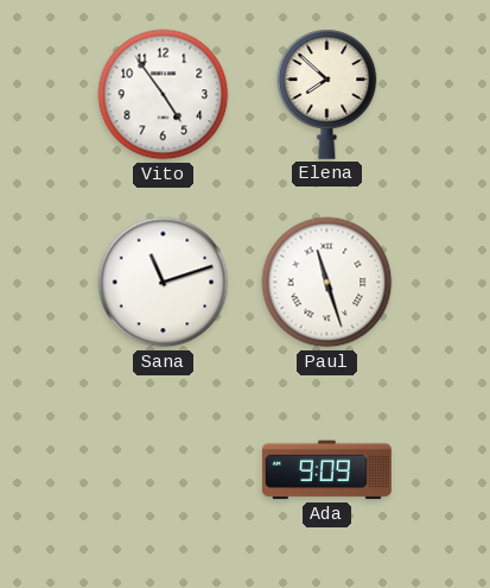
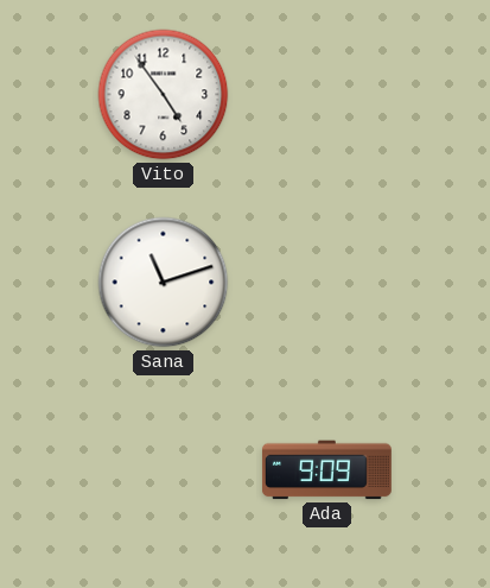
Elena: 7:52 -> none (327, 94)
Paul: 11:27 -> none (327, 283)
